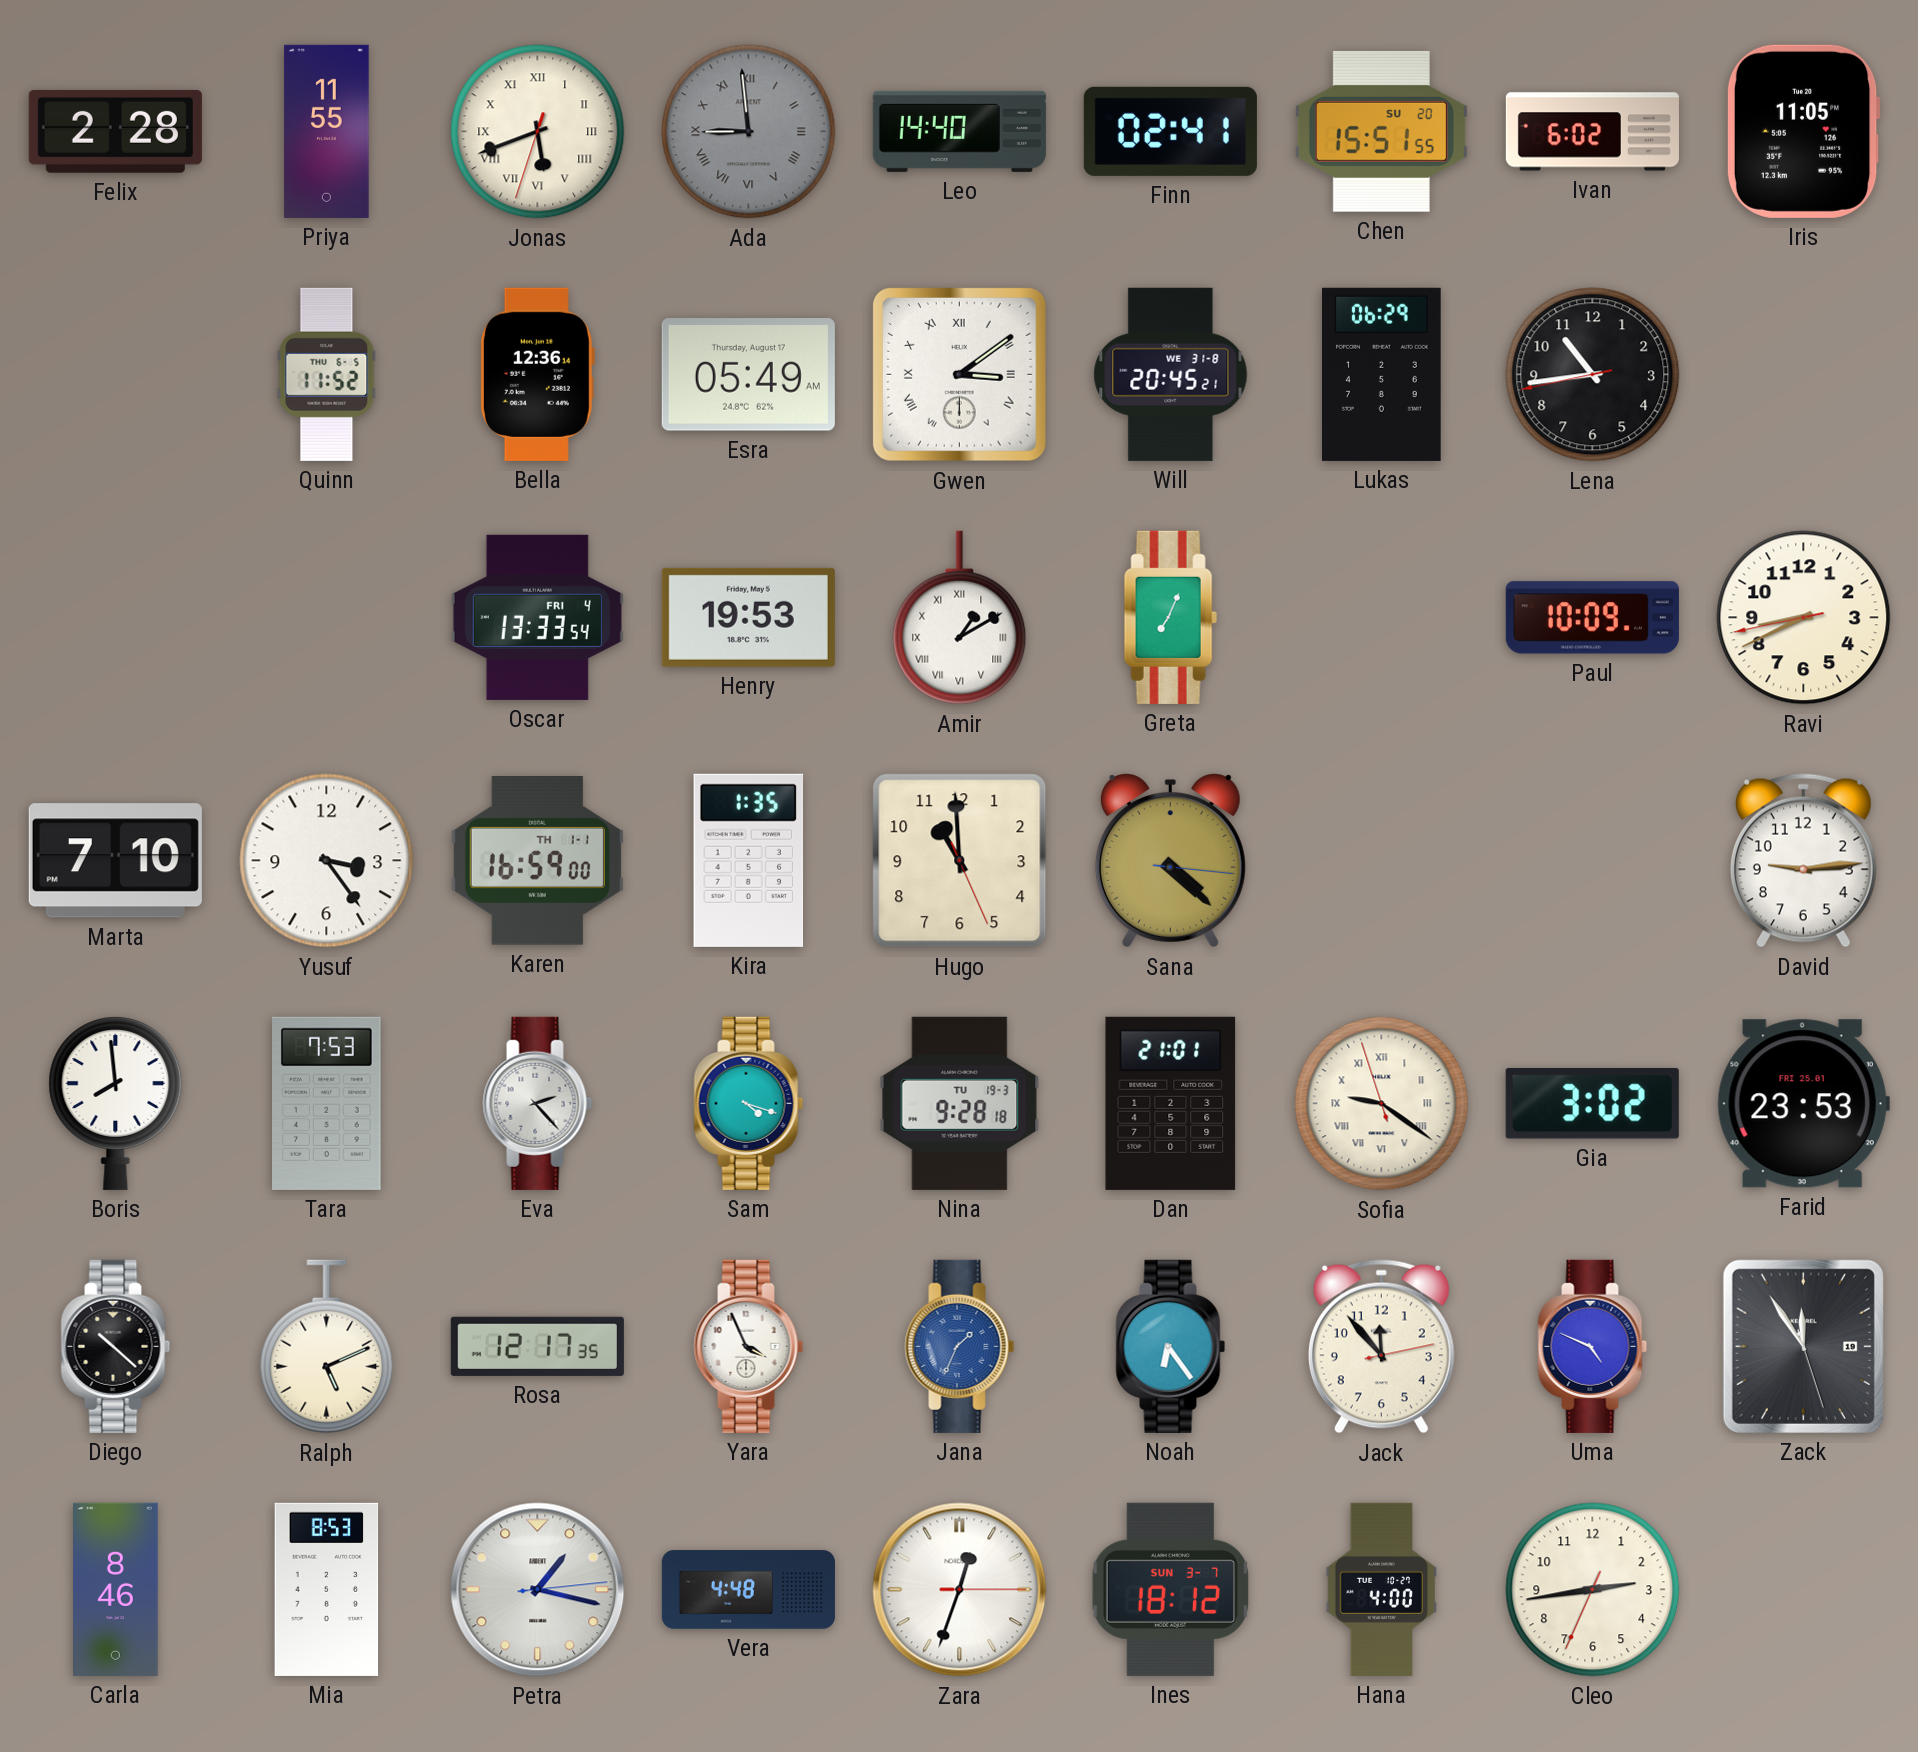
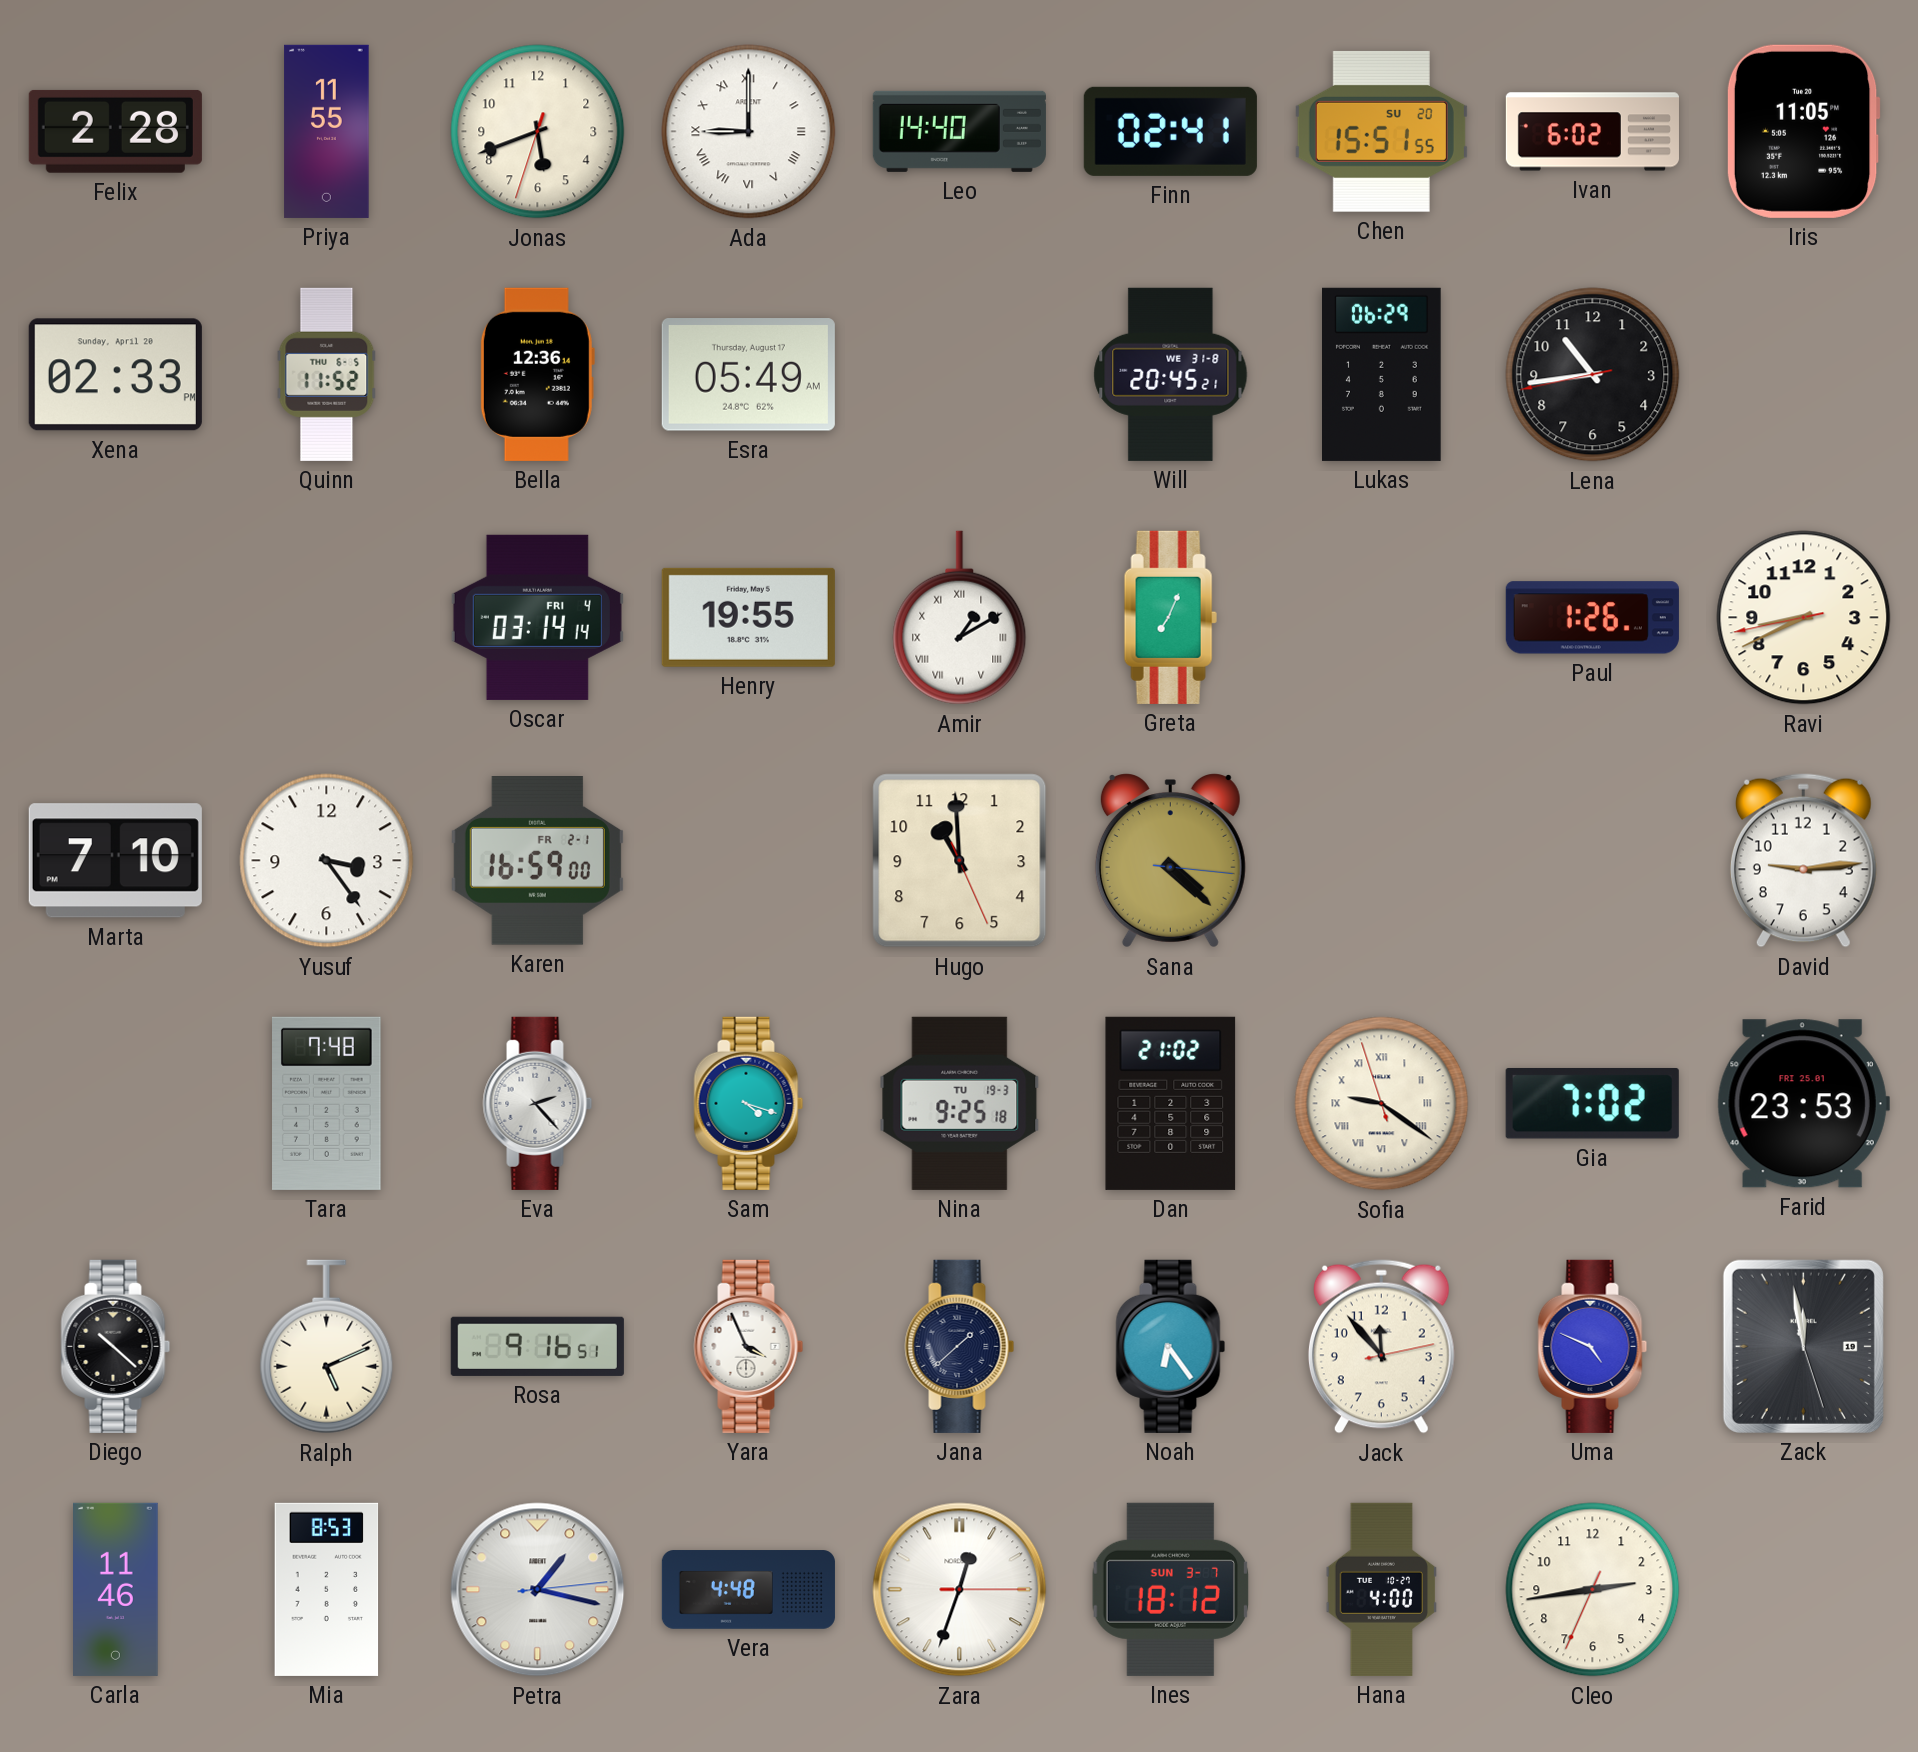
Jonas numerals: Roman -> Arabic (538, 132)
Ada: 8:59 -> 9:00 (749, 132)
Ada dial: grey -> white (749, 132)
Xena: none -> 02:33 (115, 375)
Gwen: 3:09 -> none (959, 374)
Oscar: 13:33 -> 03:14 (537, 617)
Henry: 19:53 -> 19:55 (748, 617)
Paul: 10:09 -> 1:26 (1592, 618)
Karen date: TH 1-1 -> FR 2-1 (537, 861)
Kira: 1:35 -> none (749, 860)
Boris: 7:59 -> none (116, 1103)
Tara: 7:53 -> 7:48 (327, 1103)
Nina: 9:28 -> 9:25 (960, 1103)
Dan: 21:01 -> 21:02 (1171, 1103)
Gia: 3:02 -> 7:02 (1592, 1103)
Rosa: 12:17 -> 9:16 (537, 1346)
Jana: 1:34 -> 1:38 (960, 1346)
Jana dial: blue -> navy (960, 1346)
Zack: 11:54 -> 11:58 (1803, 1346)
Carla: 8:46 -> 11:46 (116, 1589)
